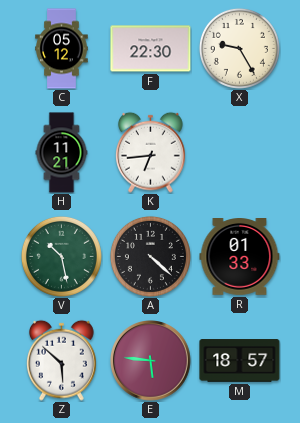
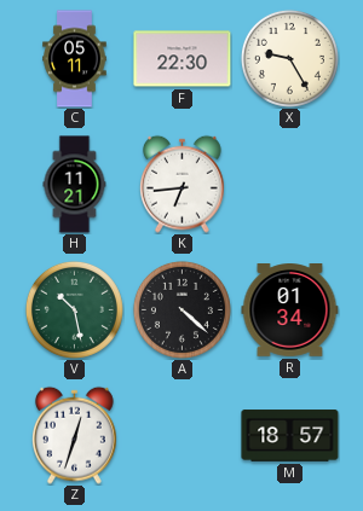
C: 05:12 -> 05:11 (75, 59)
R: 01:33 -> 01:34 (290, 310)
Z: 5:52 -> 12:33 (74, 435)
E: 5:46 -> none (151, 361)
